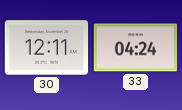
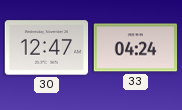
30: 12:11 -> 12:47 (46, 48)
